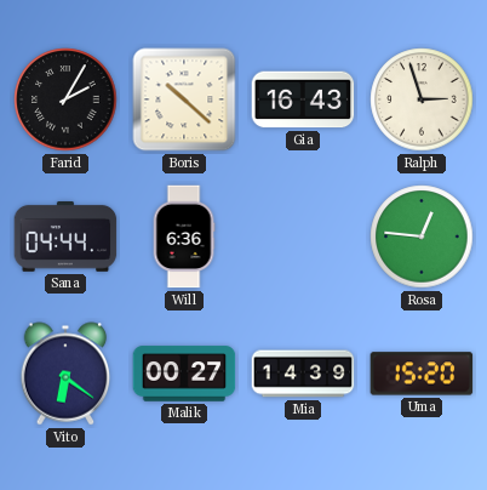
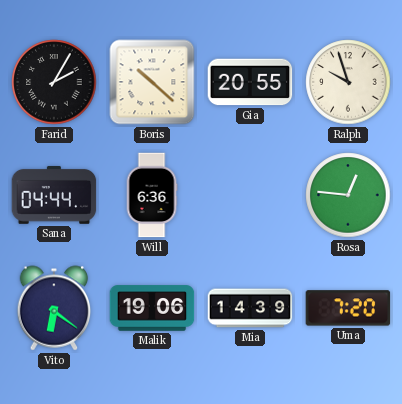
Gia: 16:43 -> 20:55 (250, 82)
Ralph: 2:57 -> 9:57 (348, 82)
Malik: 00:27 -> 19:06 (152, 308)
Uma: 15:20 -> 7:20 (348, 308)
